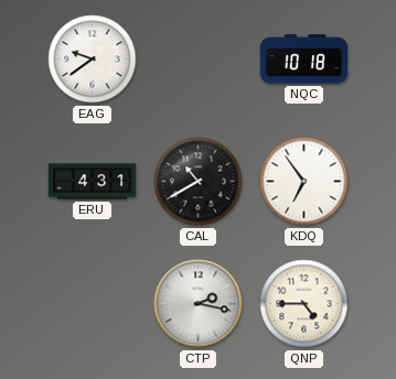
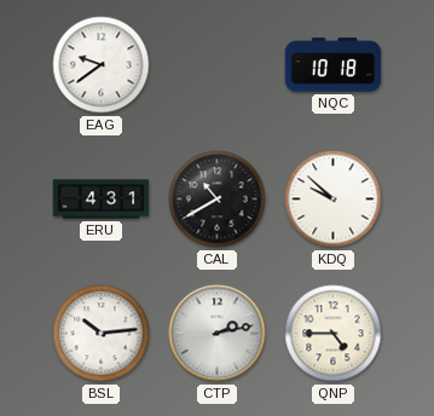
KDQ: 6:54 -> 9:52 (334, 200)
BSL: none -> 10:14 (102, 334)
CTP: 2:17 -> 2:13 (218, 334)
